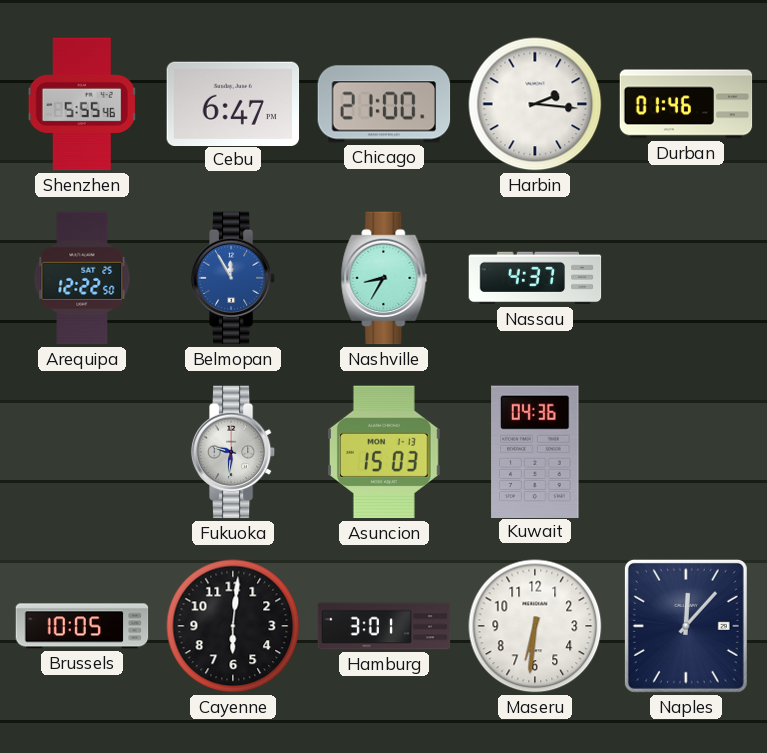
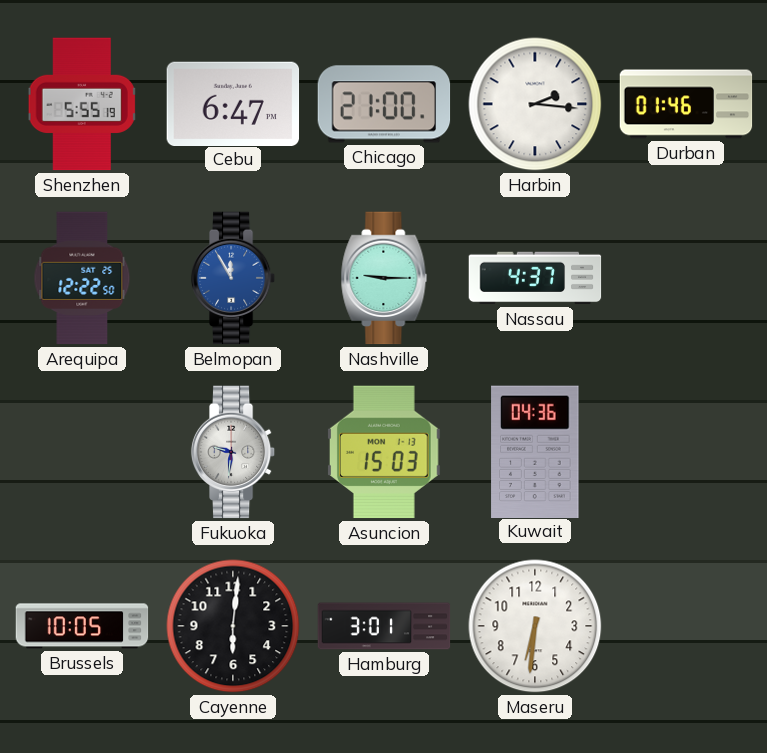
Shenzhen: 5:55:46 -> 5:55:19 (82, 104)
Nashville: 8:35 -> 9:15 (384, 278)
Naples: 12:07 -> none (686, 626)
